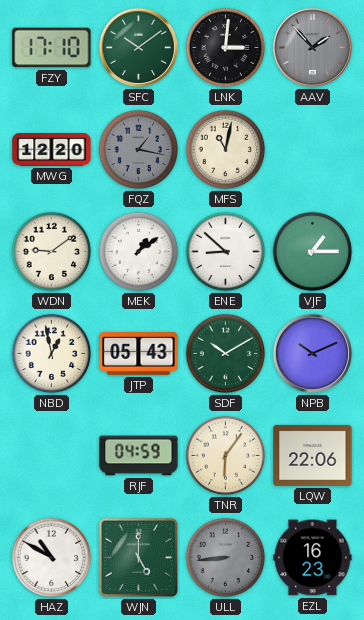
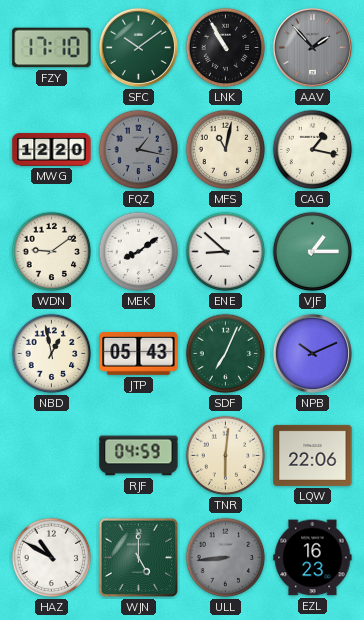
LNK: 3:01 -> 10:55 (226, 48)
CAG: none -> 1:17 (313, 150)
MEK: 1:09 -> 8:09 (139, 252)
SDF: 10:10 -> 7:04 (226, 354)
TNR: 6:06 -> 6:01 (226, 456)
